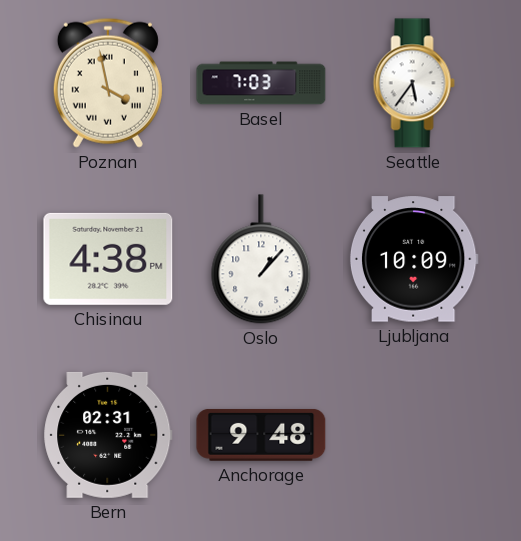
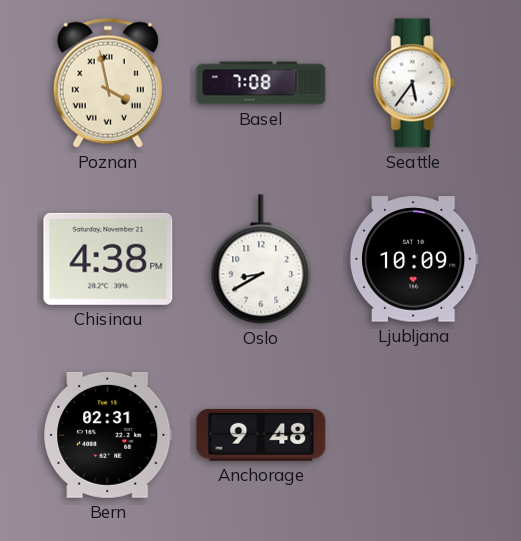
Basel: 7:03 -> 7:08 (261, 83)
Oslo: 1:07 -> 8:40 (261, 259)
